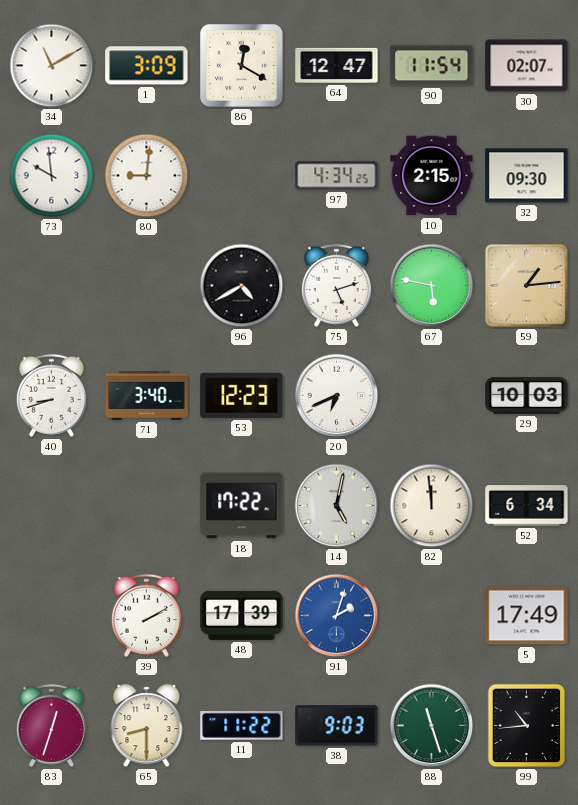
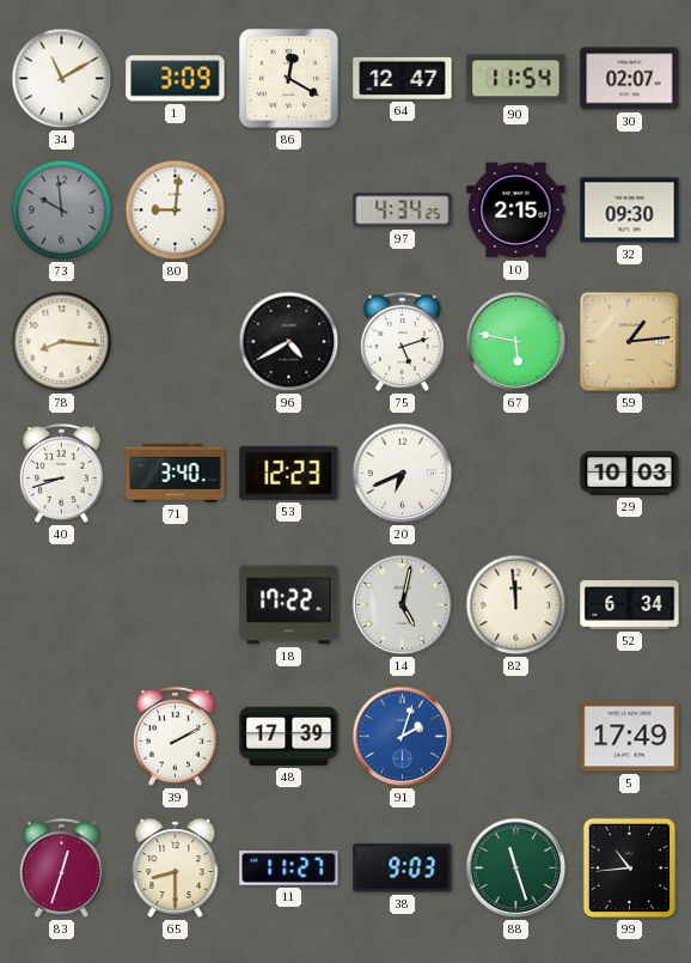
73 dial: white -> grey (62, 211)
78: none -> 8:16 (62, 342)
11: 11:22 -> 11:27 (289, 868)
